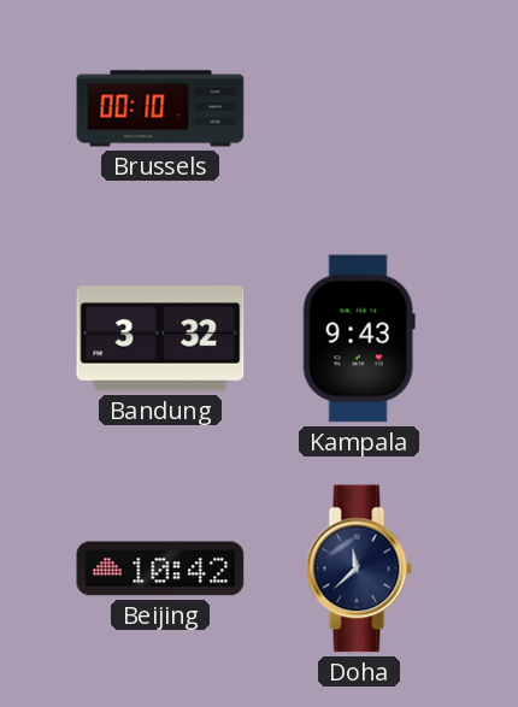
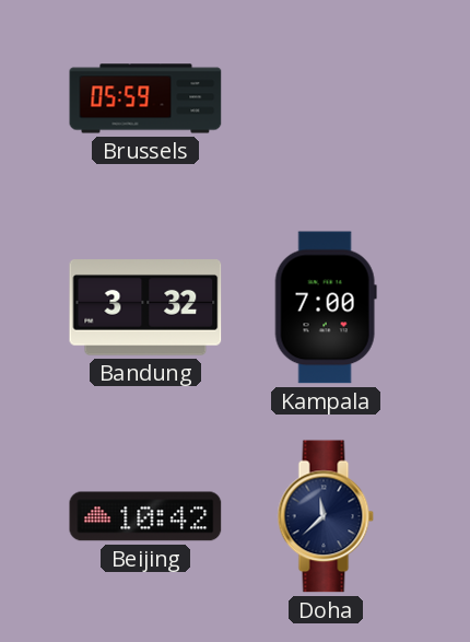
Brussels: 00:10 -> 05:59 (145, 98)
Kampala: 9:43 -> 7:00 (326, 307)
